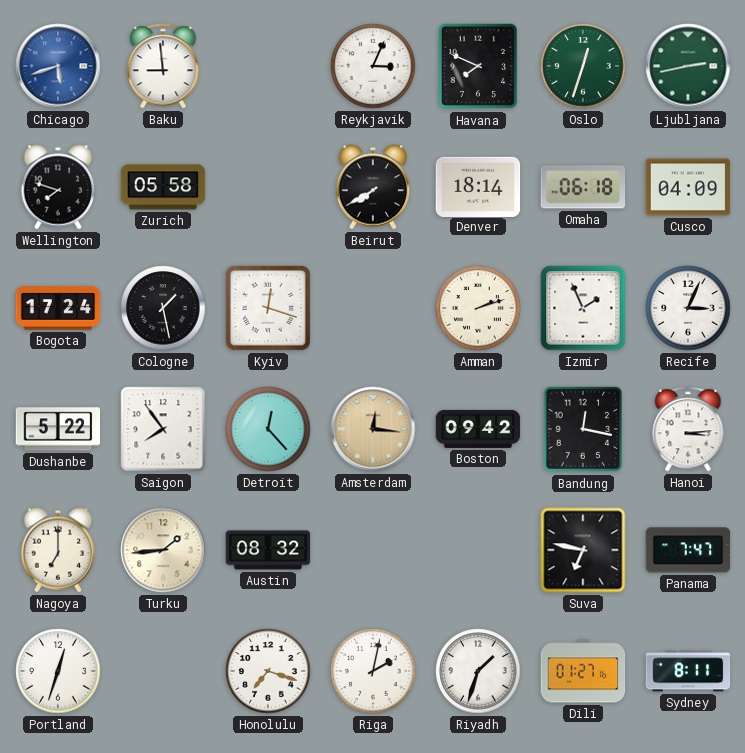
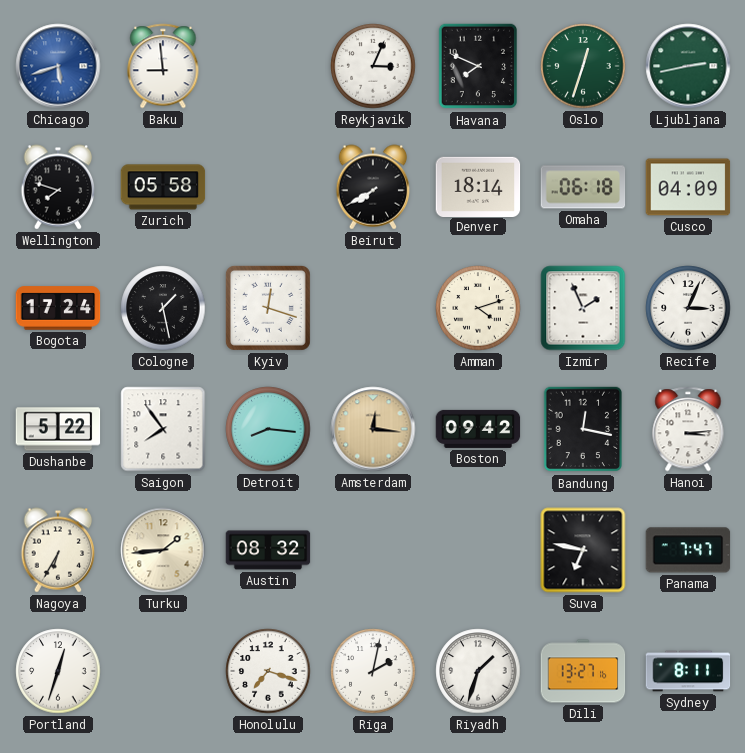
Amman: 2:12 -> 4:12 (478, 308)
Detroit: 12:23 -> 8:16 (268, 429)
Nagoya: 7:00 -> 6:35 (58, 550)
Dili: 01:27 -> 13:27 (583, 671)
